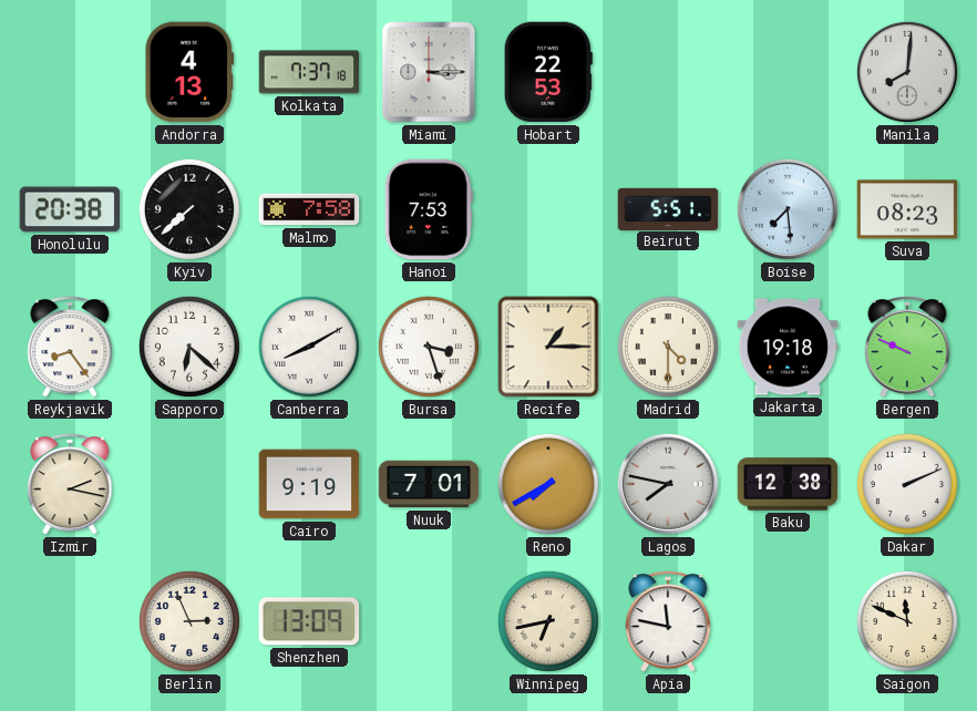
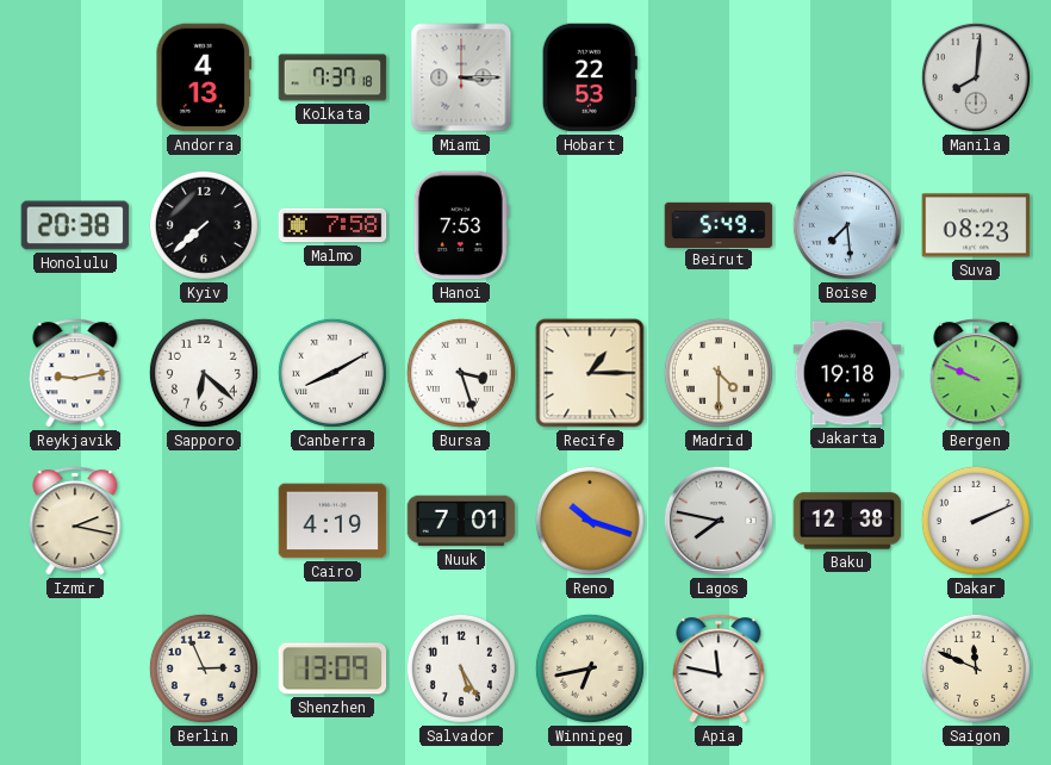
Beirut: 5:51 -> 5:49 (719, 224)
Reykjavik: 8:24 -> 9:13 (75, 373)
Cairo: 9:19 -> 4:19 (332, 521)
Reno: 7:40 -> 10:18 (590, 521)
Salvador: none -> 5:25 (461, 668)
